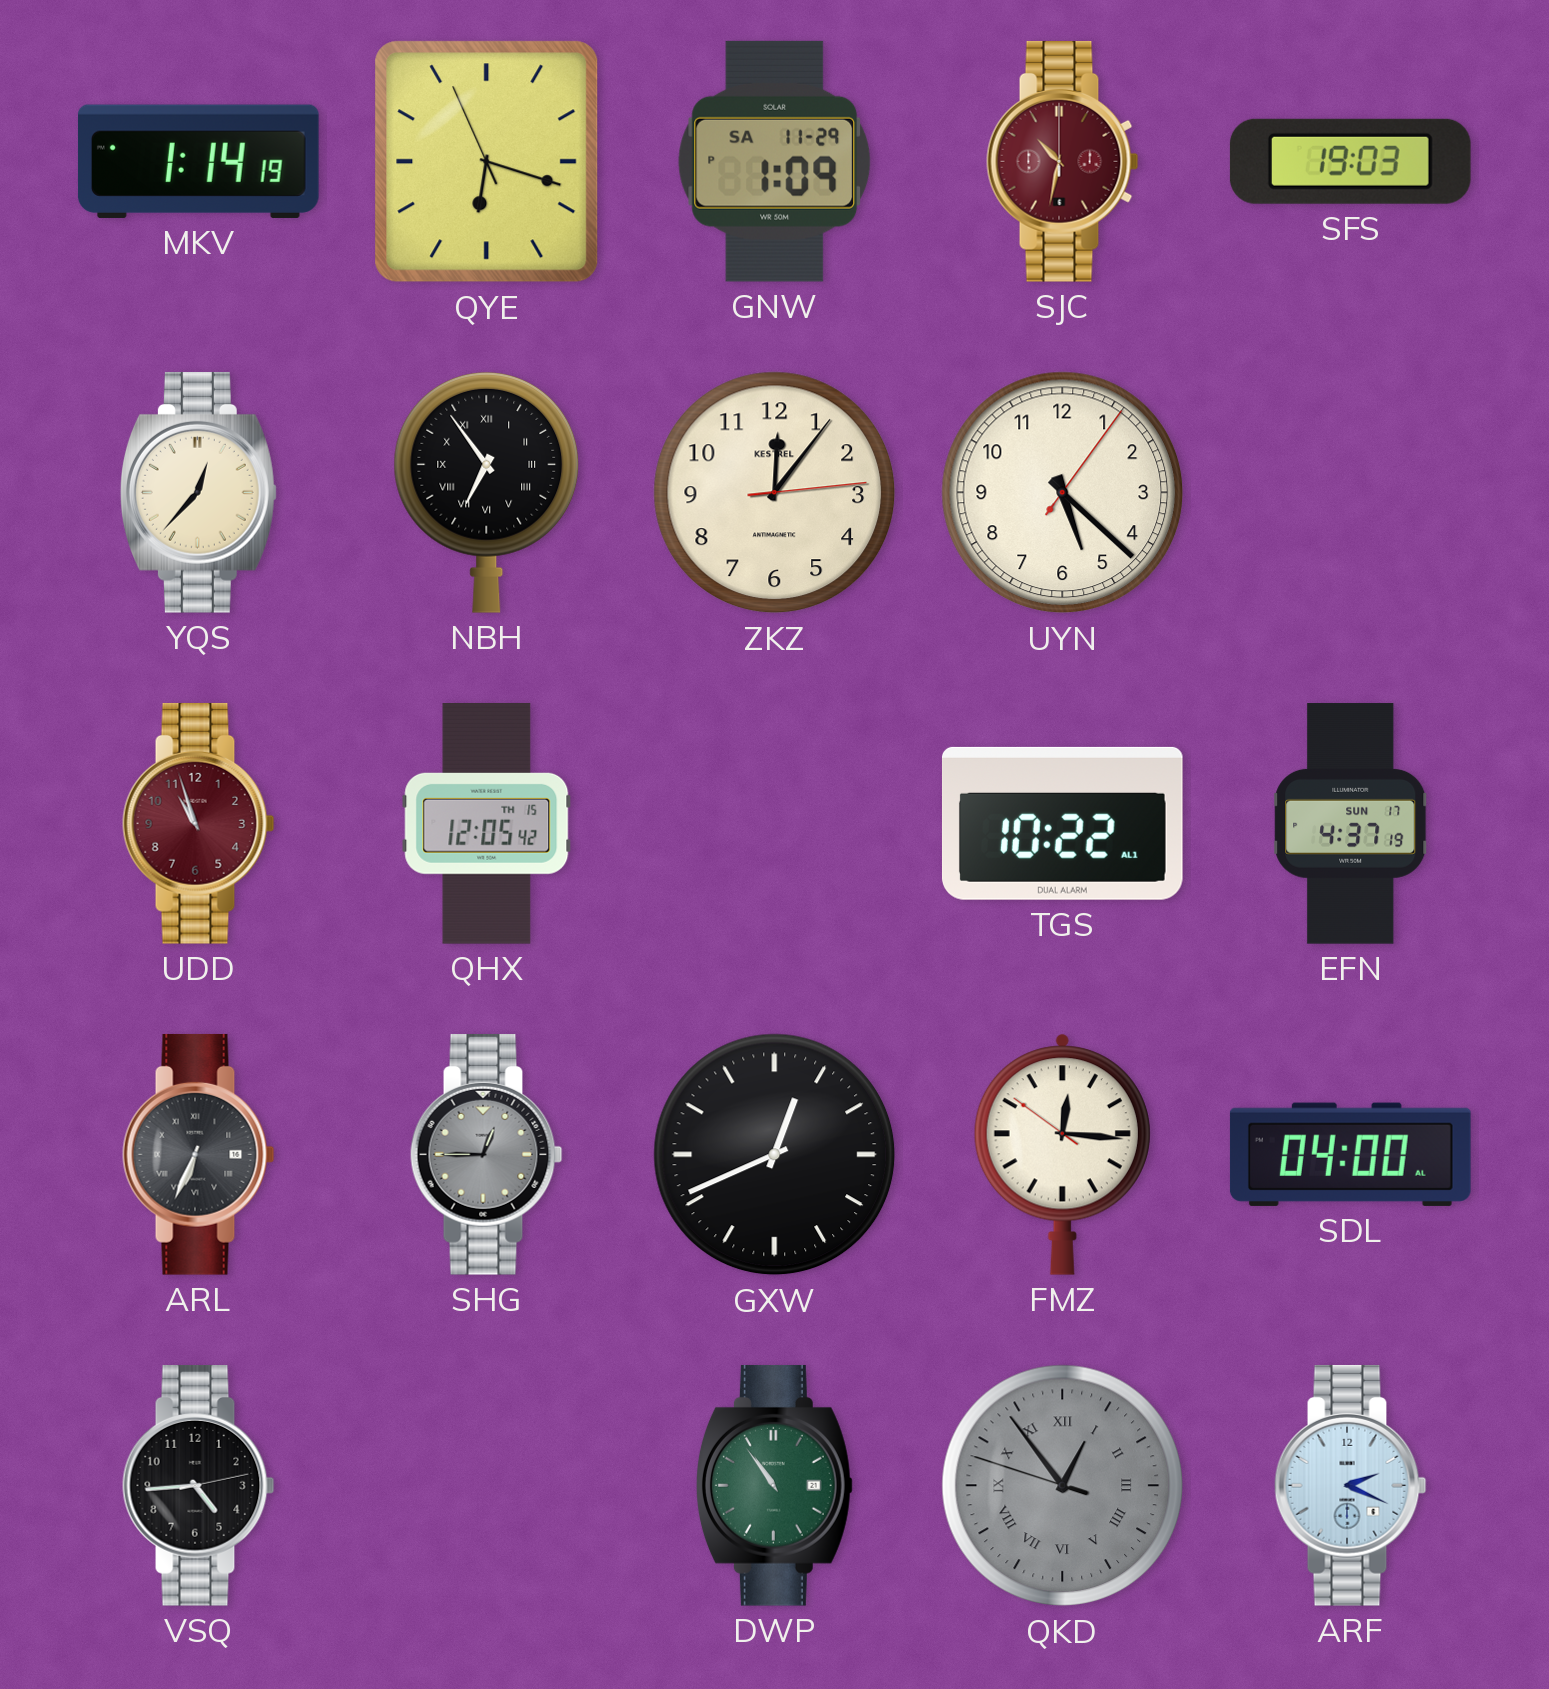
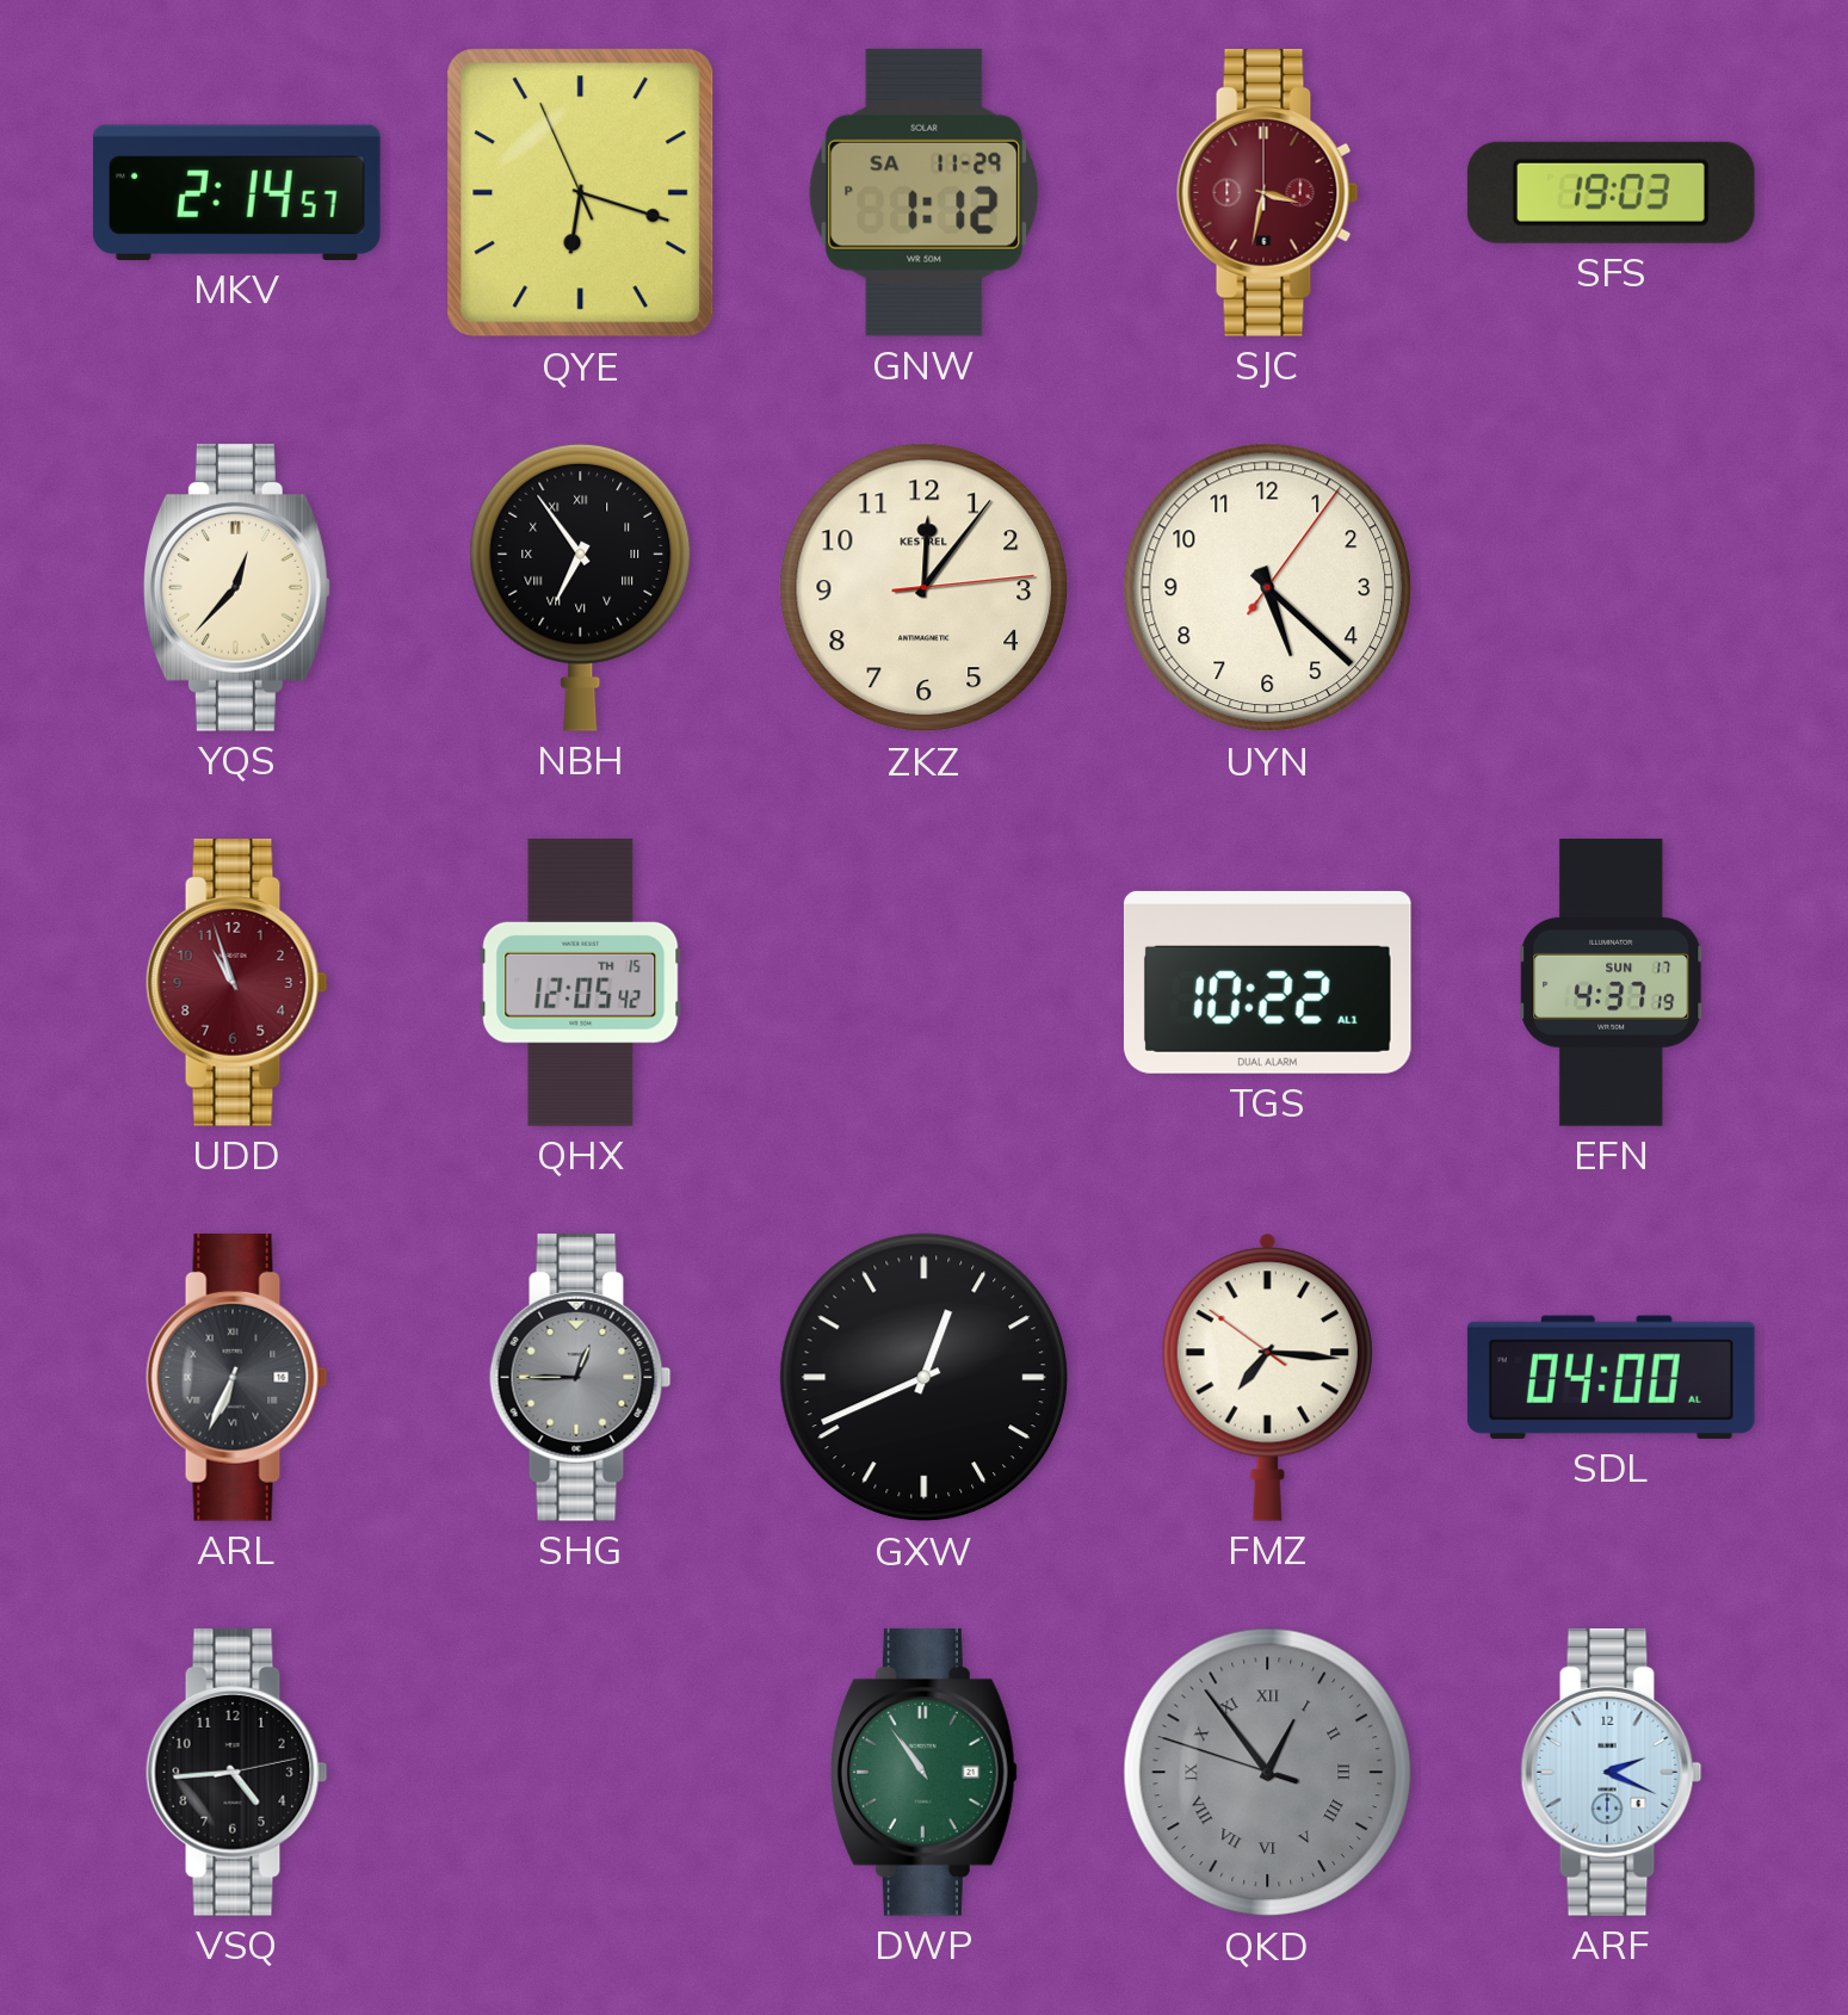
MKV: 1:14 -> 2:14 (236, 192)
GNW: 1:09 -> 1:12 (925, 192)
SJC: 10:32 -> 3:32 (1268, 192)
FMZ: 12:15 -> 7:15 (1267, 1377)
